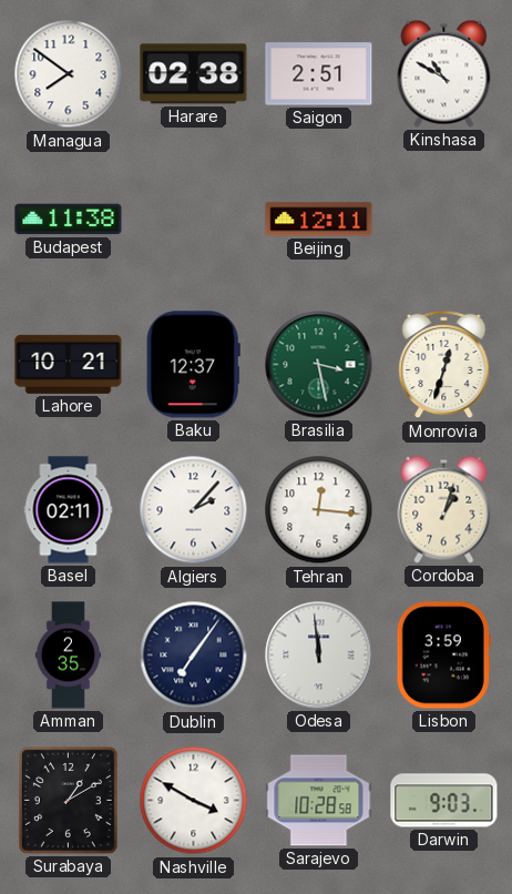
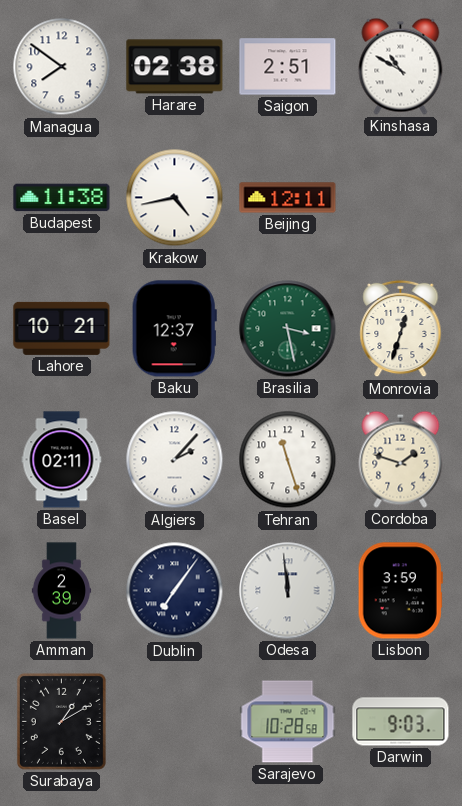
Krakow: none -> 4:43 (175, 198)
Tehran: 12:16 -> 11:27 (288, 460)
Cordoba: 1:03 -> 1:48 (401, 459)
Amman: 2:35 -> 2:39 (62, 591)
Nashville: 3:50 -> none (194, 801)
